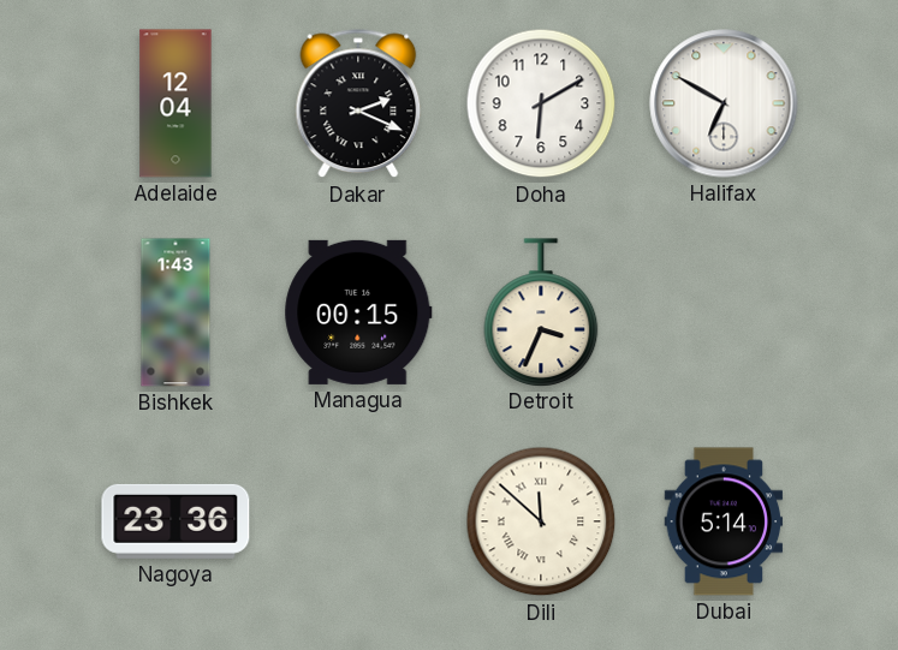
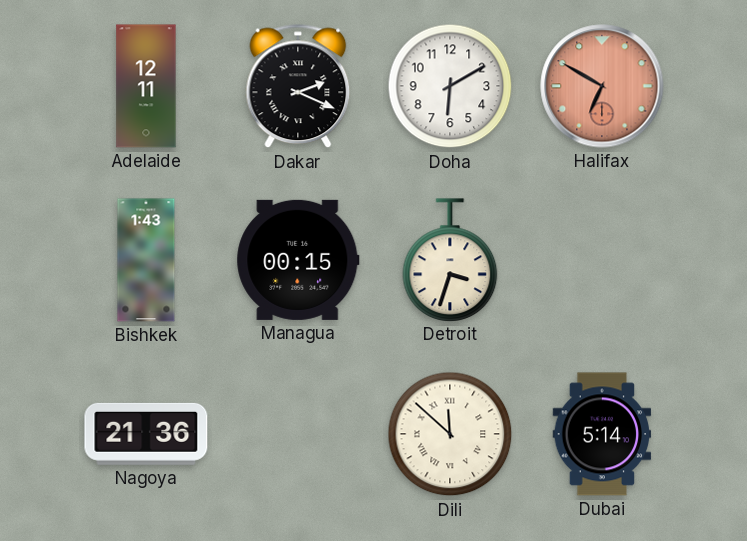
Adelaide: 12:04 -> 12:11 (146, 86)
Halifax dial: white -> salmon (602, 86)
Detroit: 3:34 -> 3:33 (450, 260)
Nagoya: 23:36 -> 21:36 (146, 434)
